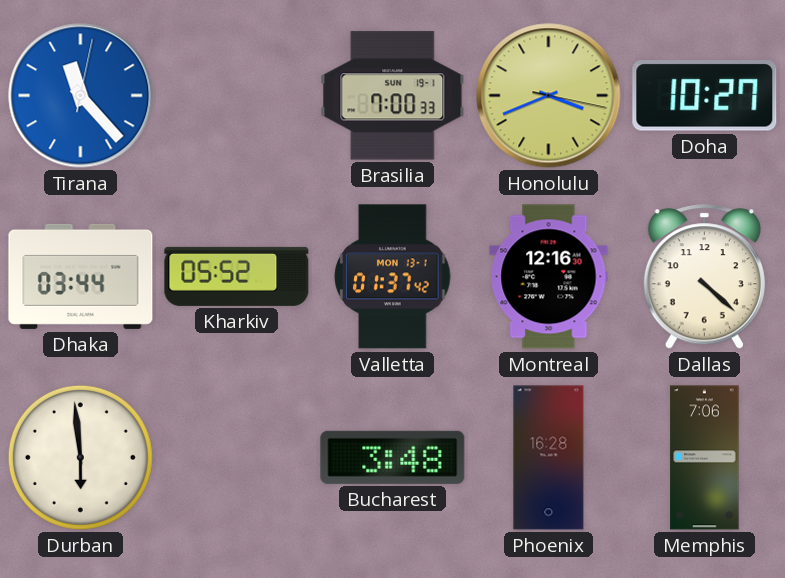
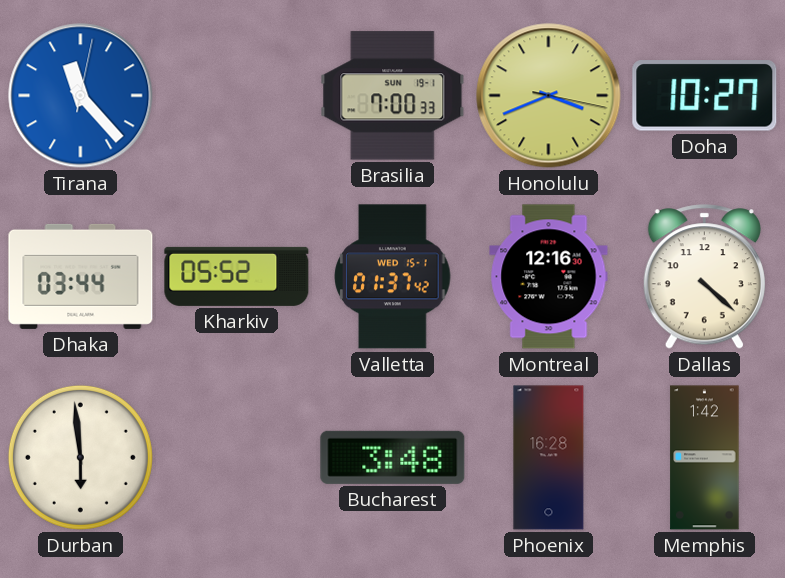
Valletta date: MON 13-1 -> WED 15-1 (393, 277)
Memphis: 7:06 -> 1:42 (705, 458)
